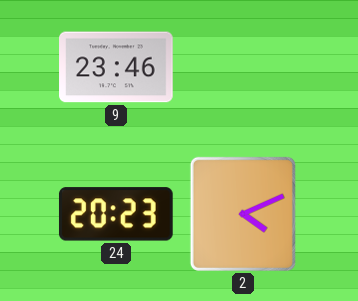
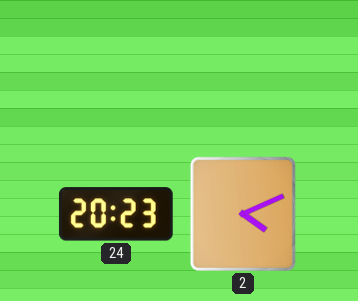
9: 23:46 -> none (116, 67)
